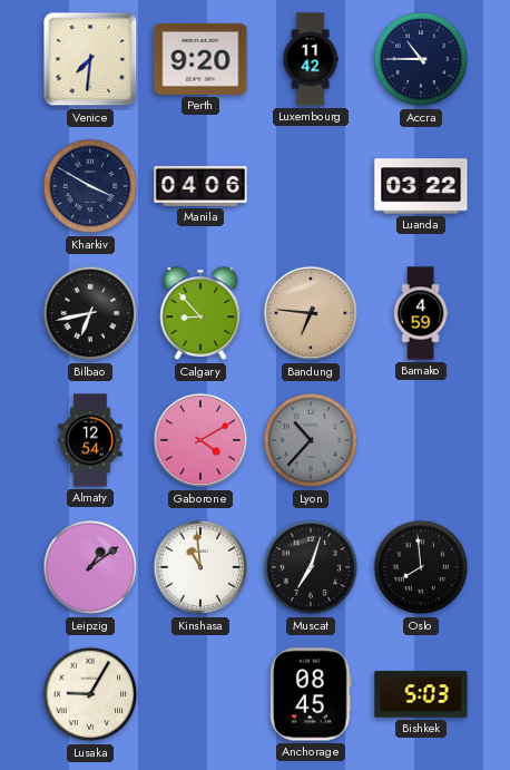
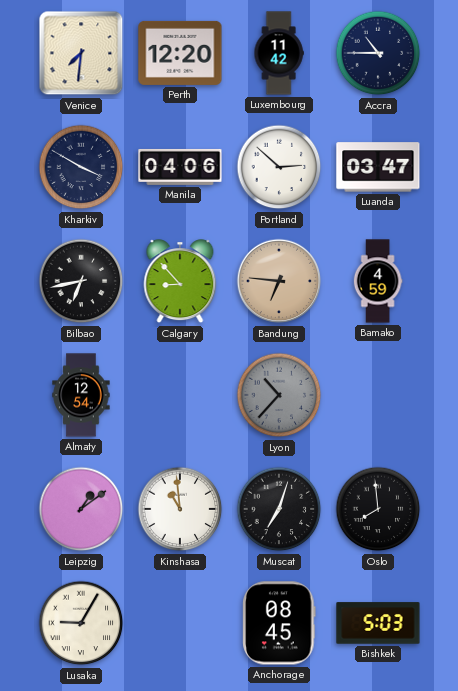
Perth: 9:20 -> 12:20 (180, 53)
Portland: none -> 2:52 (279, 167)
Luanda: 03:22 -> 03:47 (378, 167)
Gaborone: 4:10 -> none (200, 440)
